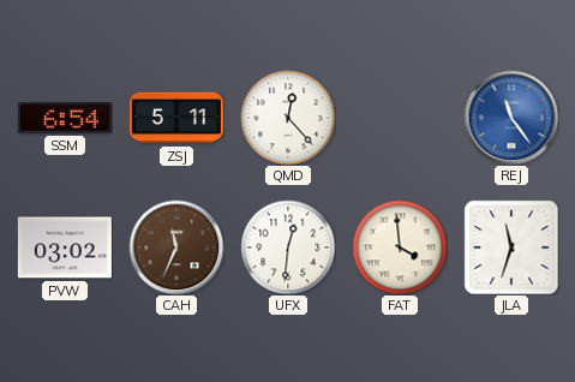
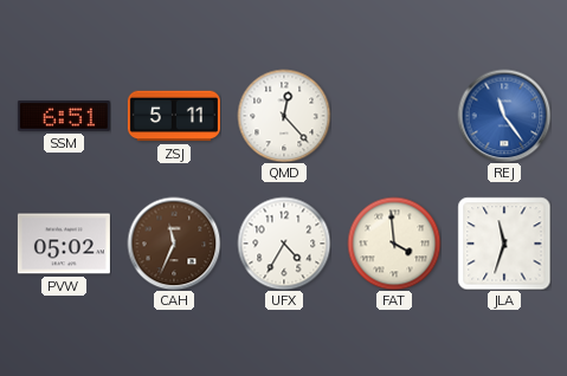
SSM: 6:54 -> 6:51 (64, 117)
PVW: 03:02 -> 05:02 (64, 244)
UFX: 12:31 -> 4:35 (284, 244)
